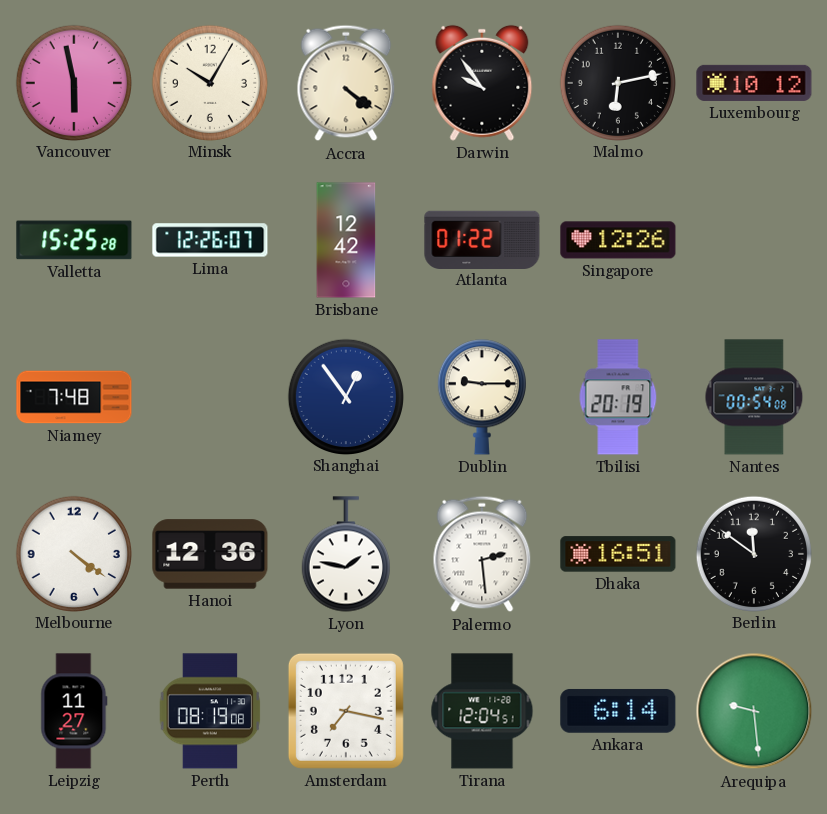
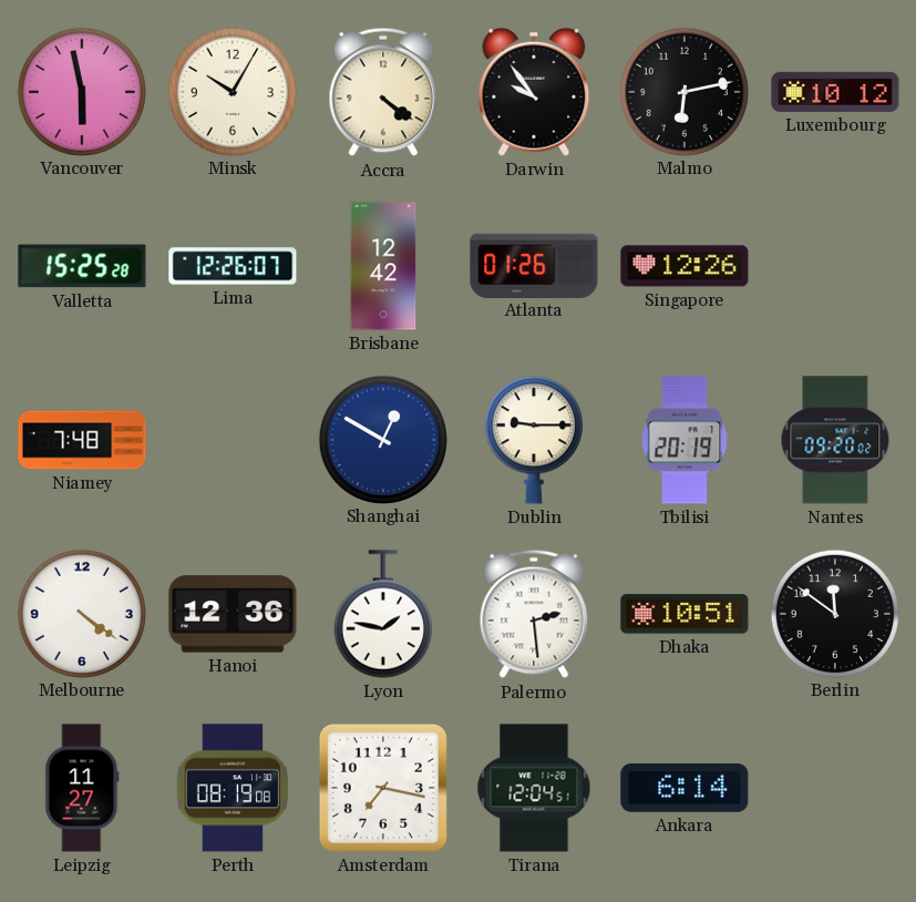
Atlanta: 01:22 -> 01:26 (534, 265)
Shanghai: 12:54 -> 12:50 (382, 439)
Nantes: 00:54 -> 09:20 (835, 440)
Dhaka: 16:51 -> 10:51 (685, 614)
Arequipa: 9:29 -> none (754, 711)
